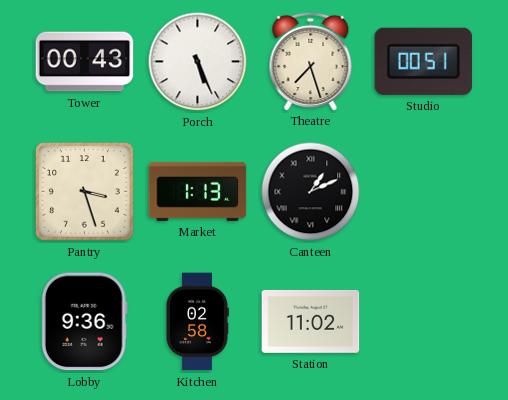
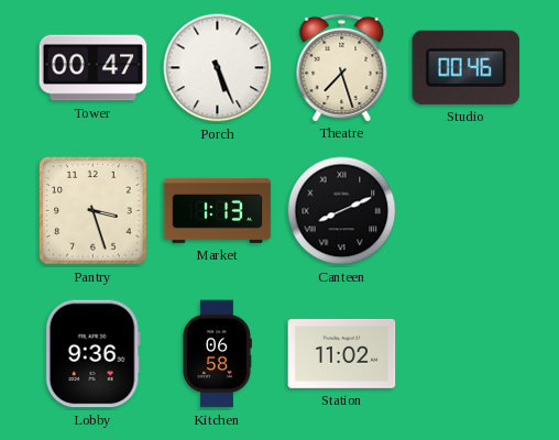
Tower: 00:43 -> 00:47 (94, 68)
Studio: 00:51 -> 00:46 (467, 67)
Canteen: 1:11 -> 8:11 (342, 211)
Kitchen: 02:58 -> 06:58 (217, 354)
